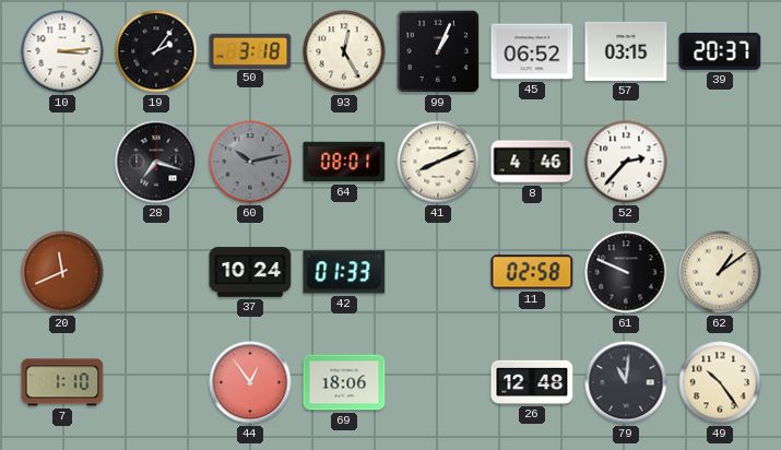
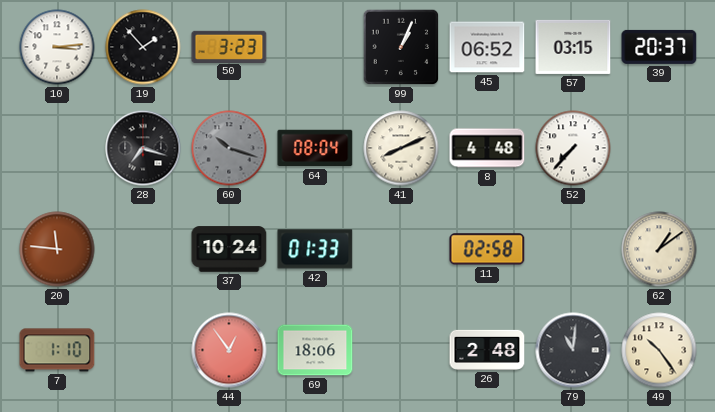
19: 2:06 -> 1:53 (143, 47)
50: 3:18 -> 3:23 (229, 46)
93: 12:25 -> none (344, 51)
60: 10:13 -> 10:18 (229, 148)
64: 08:01 -> 08:04 (315, 148)
8: 4:46 -> 4:48 (487, 148)
52: 2:37 -> 7:37 (573, 148)
20: 11:41 -> 11:46 (57, 249)
61: 9:49 -> none (626, 272)
26: 12:48 -> 2:48 (487, 350)
